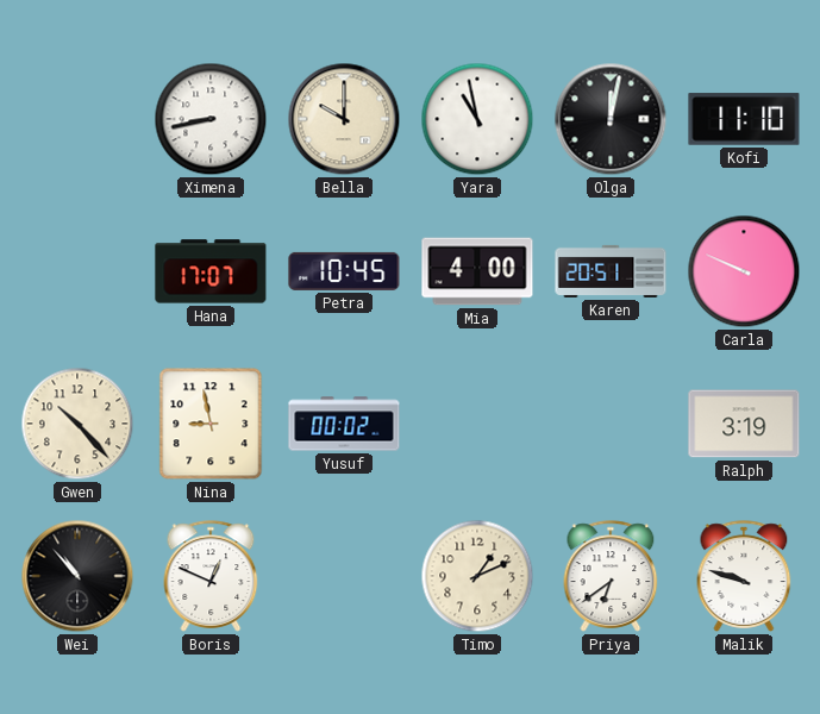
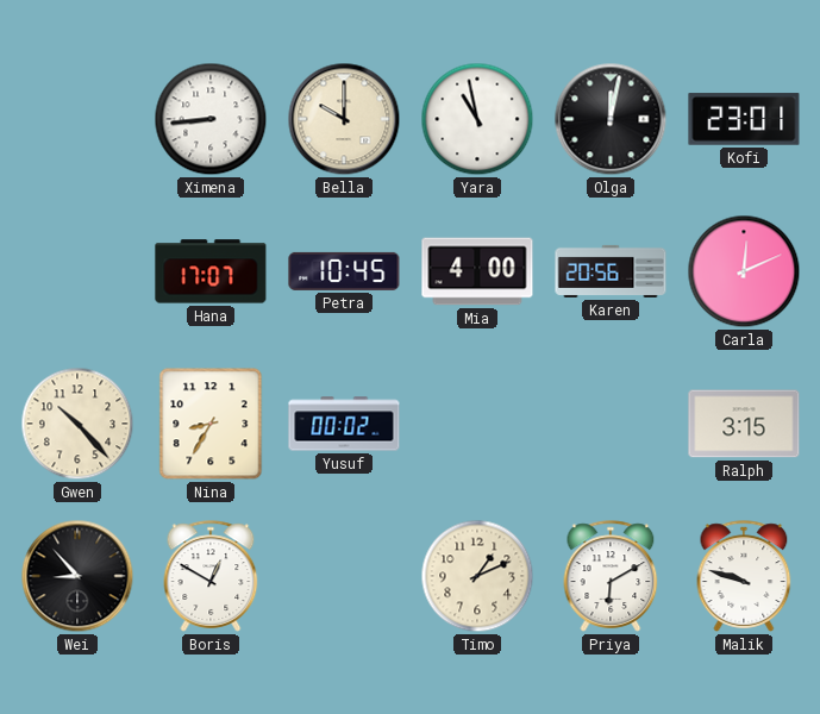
Ximena: 8:43 -> 8:44 (211, 119)
Kofi: 11:10 -> 23:01 (744, 119)
Karen: 20:51 -> 20:56 (611, 271)
Carla: 9:49 -> 12:11 (744, 271)
Nina: 8:58 -> 8:35 (211, 424)
Ralph: 3:19 -> 3:15 (744, 424)
Wei: 10:53 -> 8:53 (77, 576)
Boris: 12:49 -> 12:50 (211, 576)
Priya: 6:39 -> 6:10 (611, 576)
